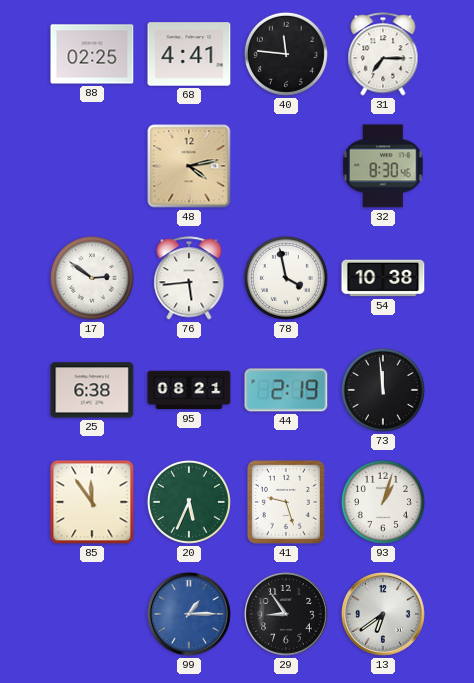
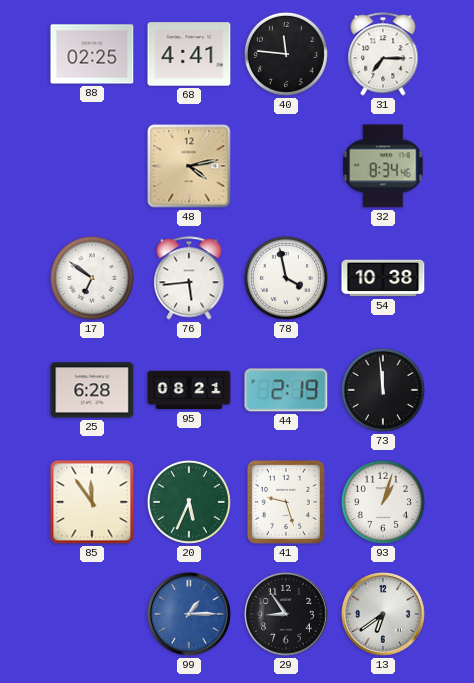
32: 8:30 -> 8:34 (383, 166)
17: 2:51 -> 6:51 (92, 278)
25: 6:38 -> 6:28 (92, 390)
